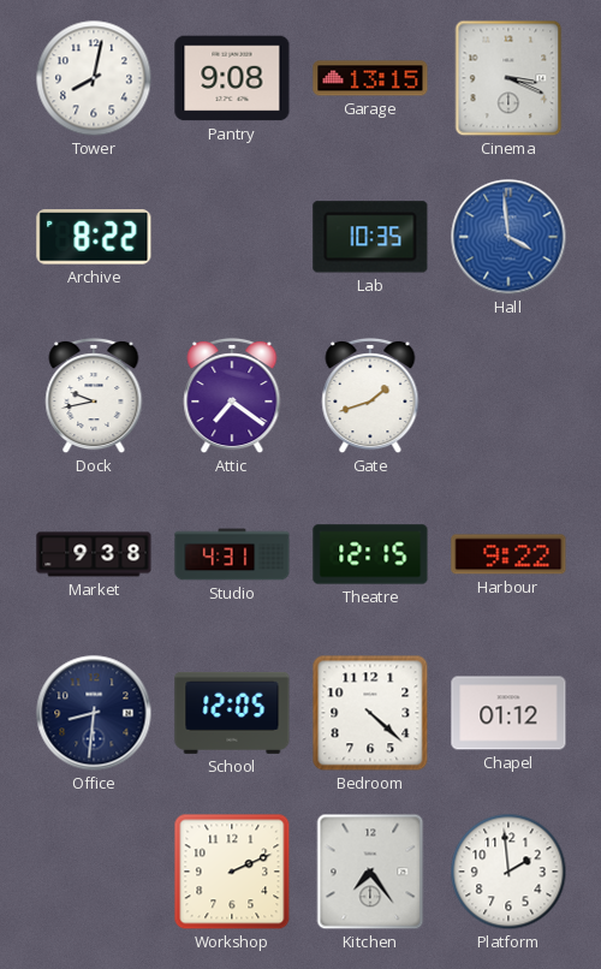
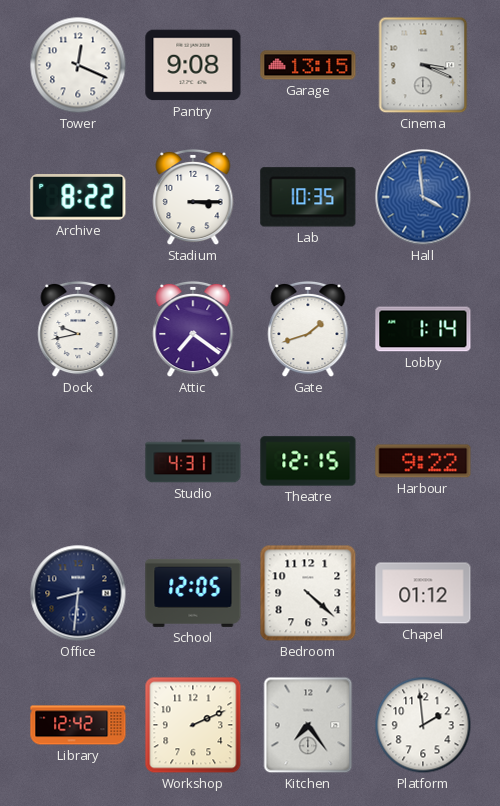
Tower: 8:02 -> 12:19 (78, 65)
Stadium: none -> 3:15 (193, 197)
Lobby: none -> 1:14 (423, 329)
Market: 9:38 -> none (94, 554)
Library: none -> 12:42 (78, 725)
